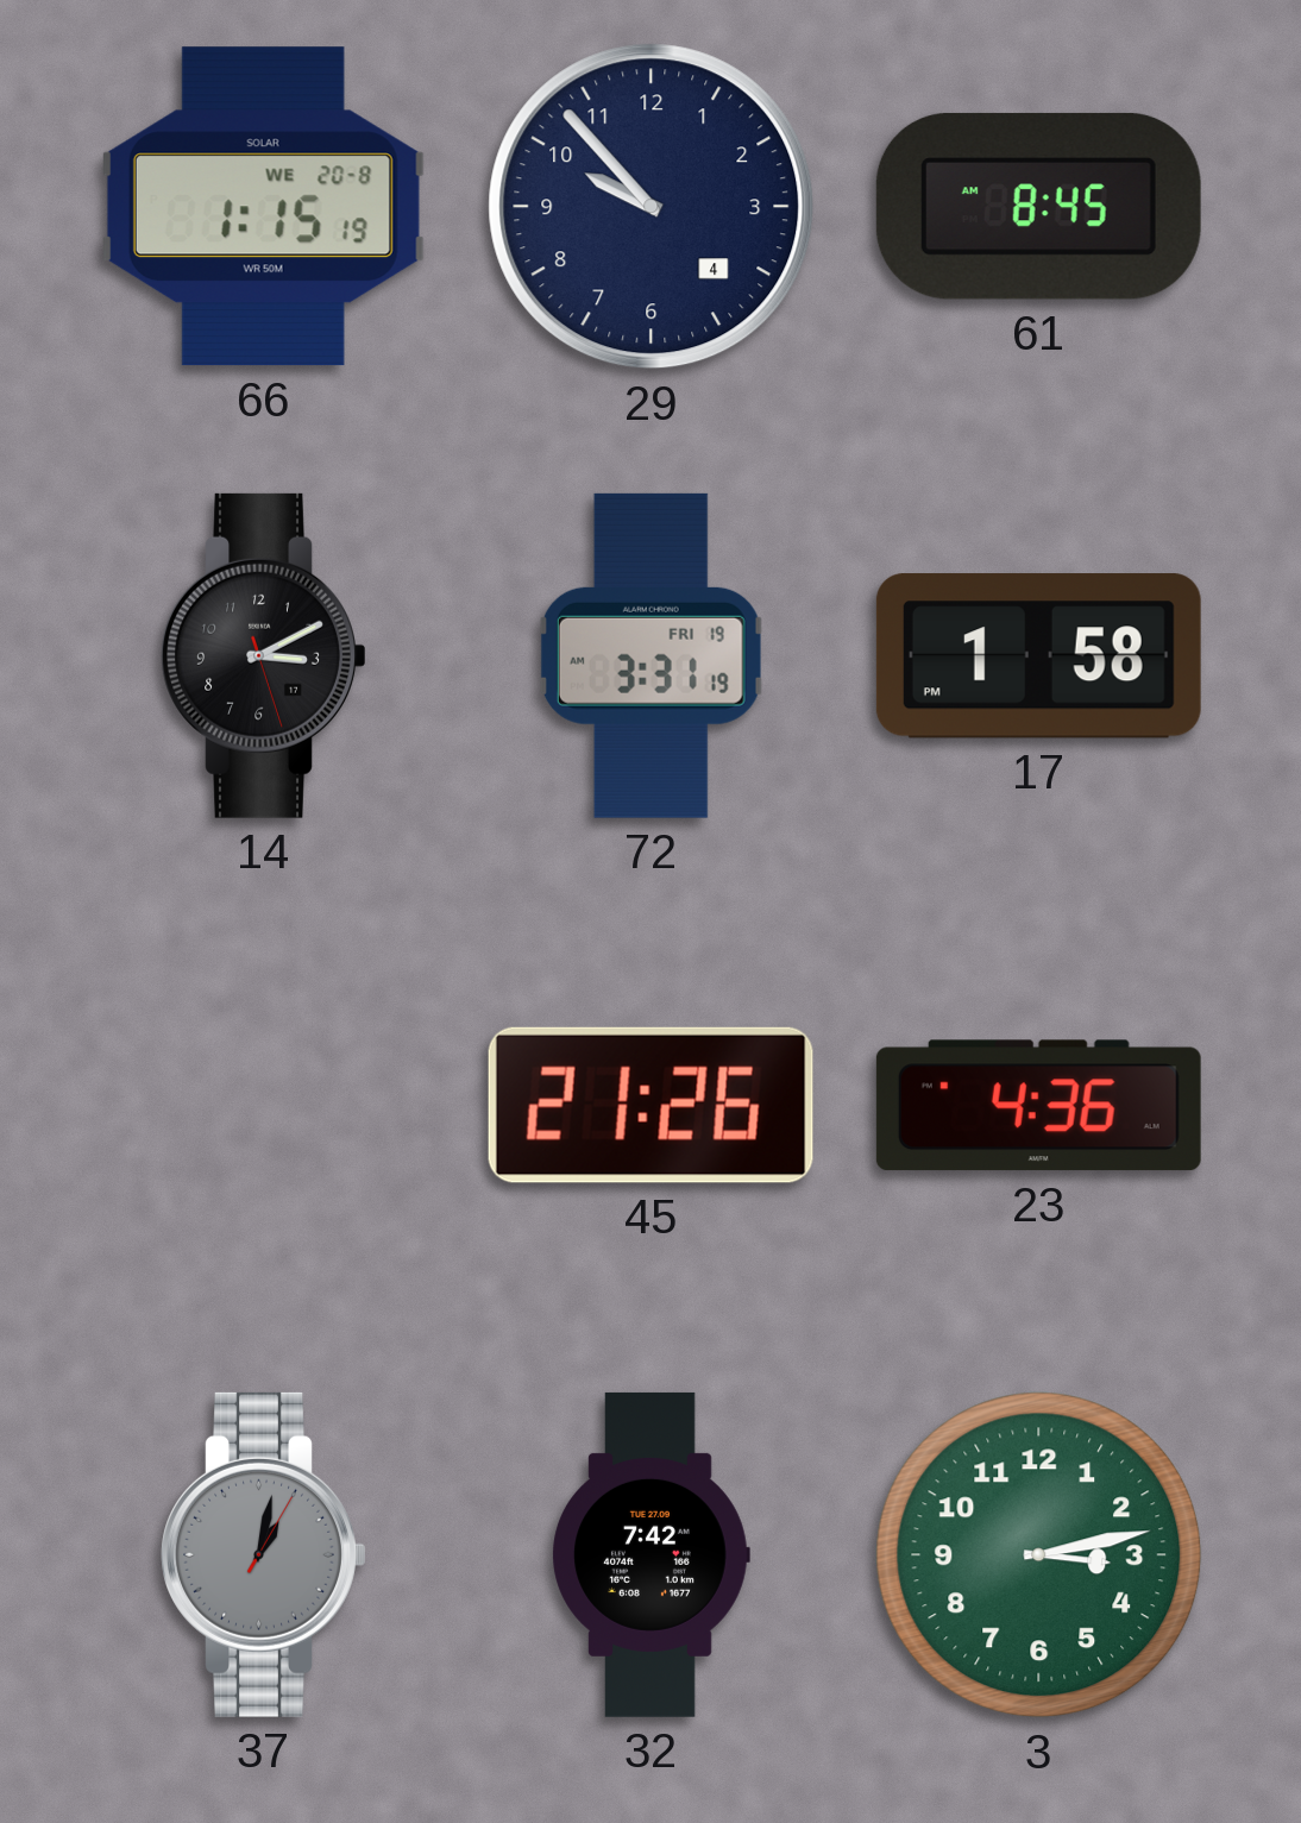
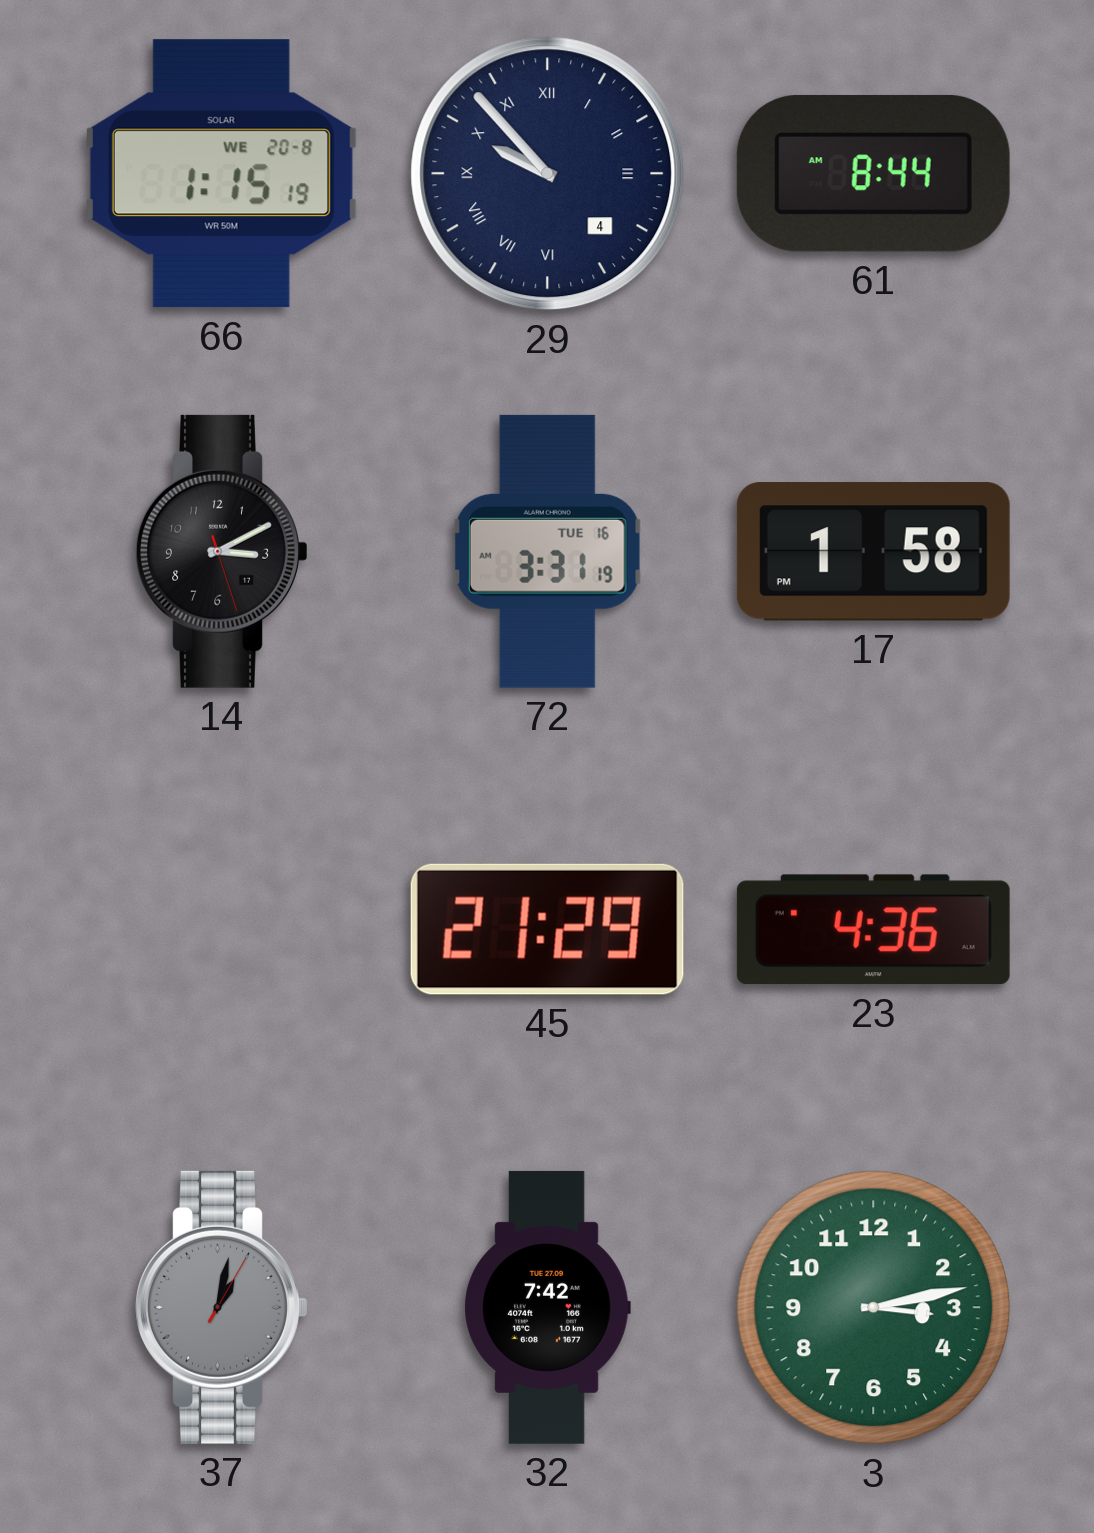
29 numerals: Arabic -> Roman (548, 174)
61: 8:45 -> 8:44 (873, 173)
72 date: FRI 19 -> TUE 16 (547, 551)
45: 21:26 -> 21:29 (547, 929)
